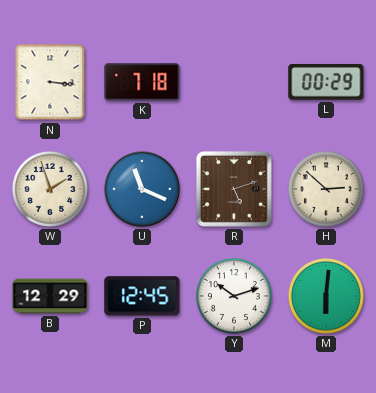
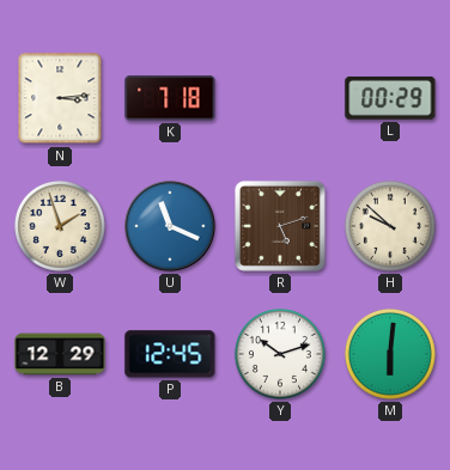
N: 3:16 -> 3:14 (60, 98)
H: 2:52 -> 9:52 (390, 226)
